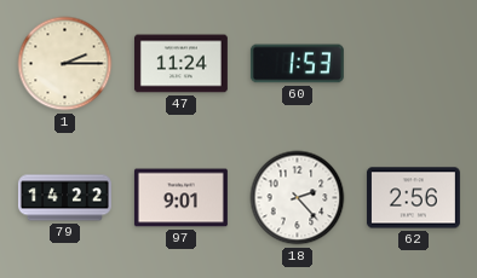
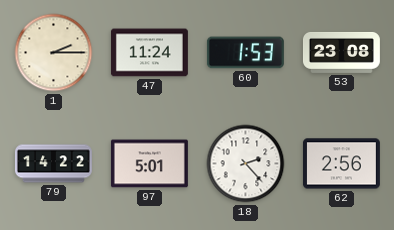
53: none -> 23:08 (341, 52)
97: 9:01 -> 5:01 (149, 164)
